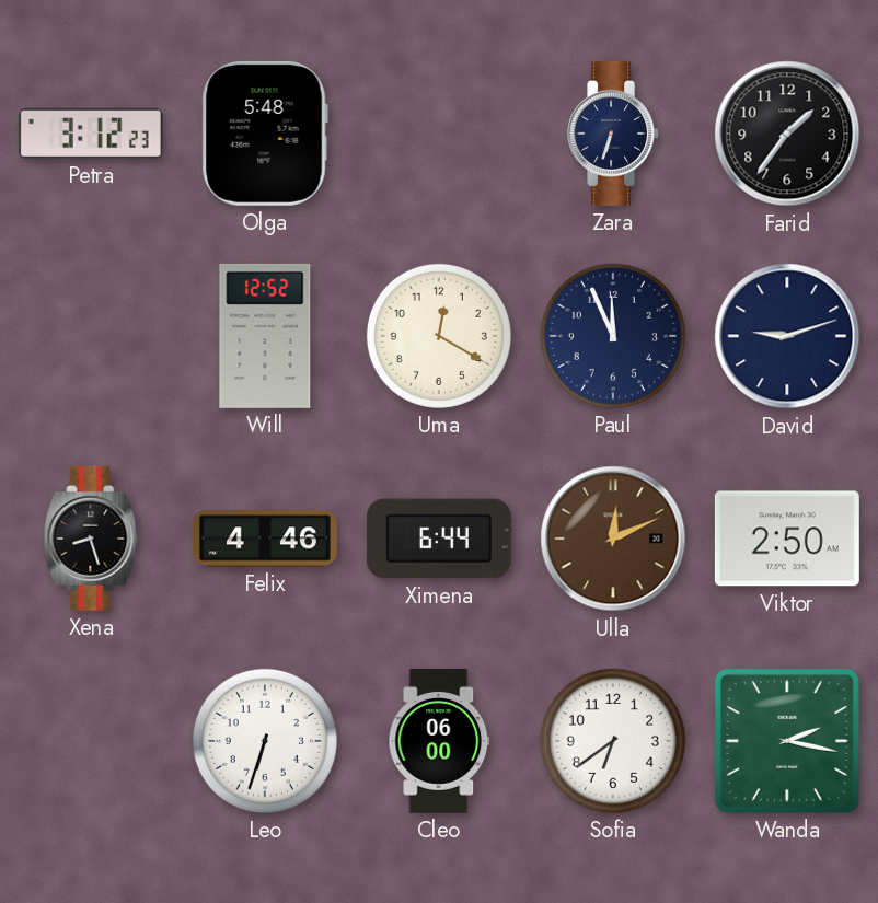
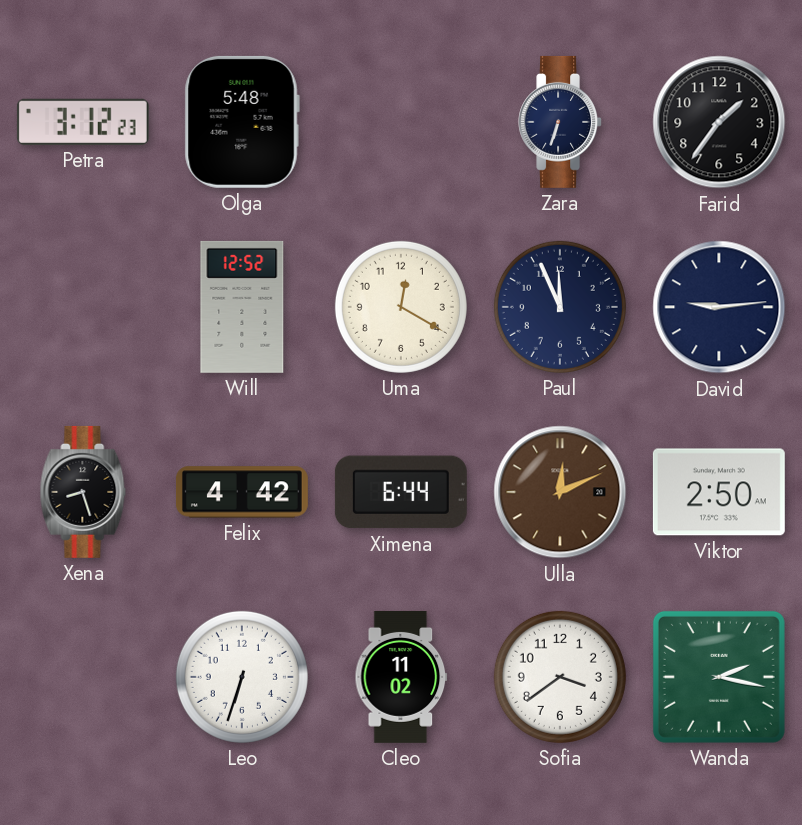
David: 9:12 -> 9:14 (719, 307)
Felix: 4:46 -> 4:42 (242, 492)
Cleo: 06:00 -> 11:02 (401, 677)
Sofia: 6:39 -> 3:39 (560, 677)
